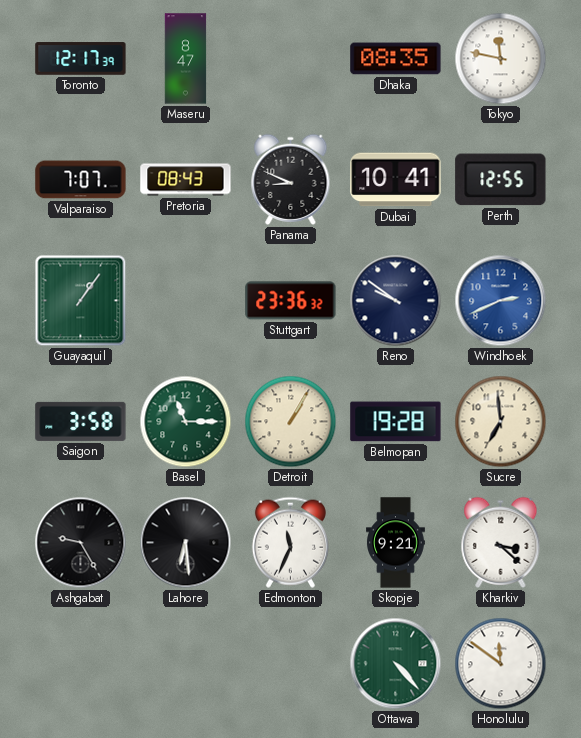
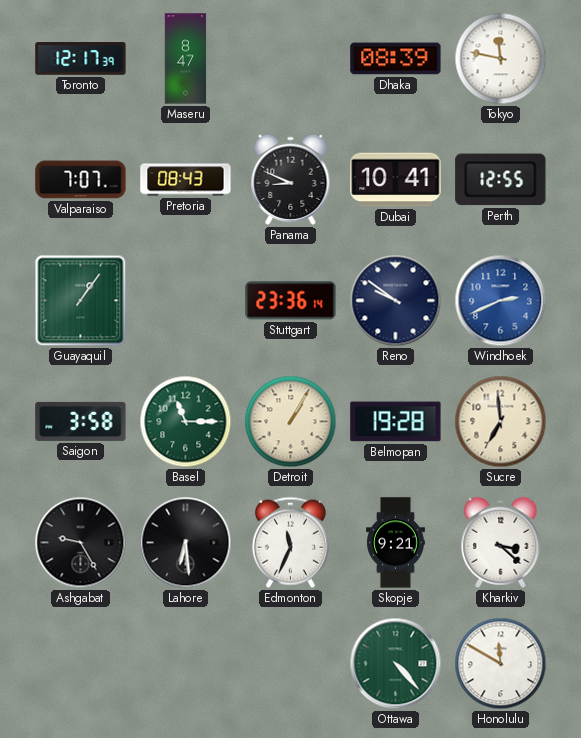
Dhaka: 08:35 -> 08:39 (396, 59)
Stuttgart: 23:36:32 -> 23:36:14 (291, 301)
Honolulu: 11:51 -> 11:50 (501, 664)
